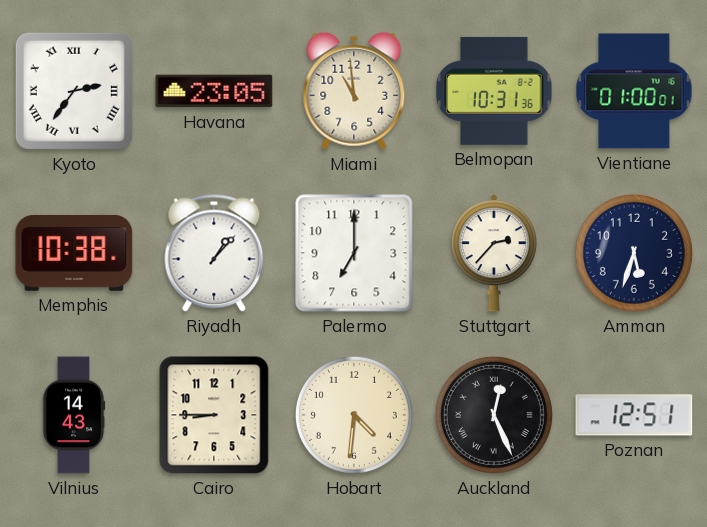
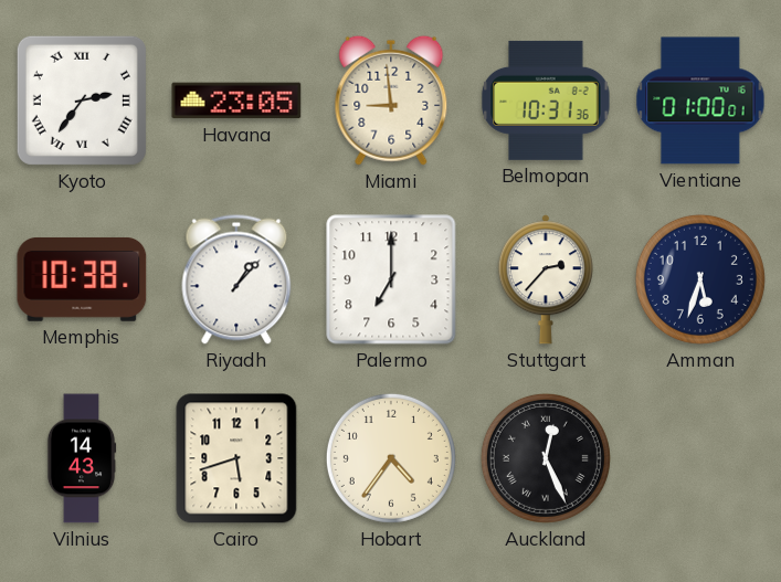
Miami: 10:59 -> 8:59 (391, 100)
Cairo: 8:45 -> 5:42 (236, 458)
Hobart: 4:31 -> 4:36 (391, 458)
Poznan: 12:51 -> none (634, 415)
